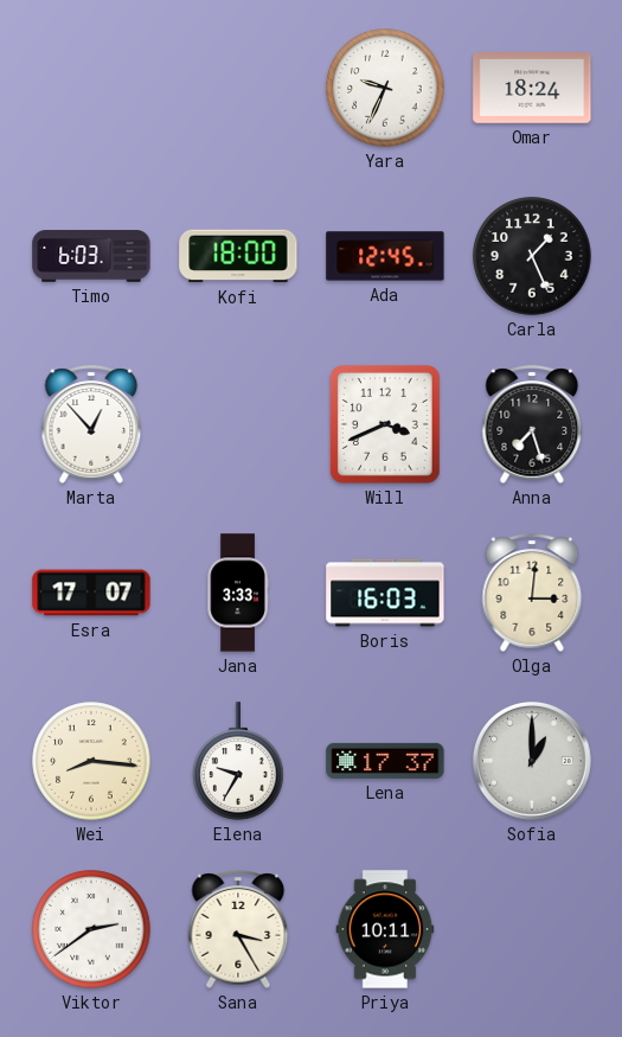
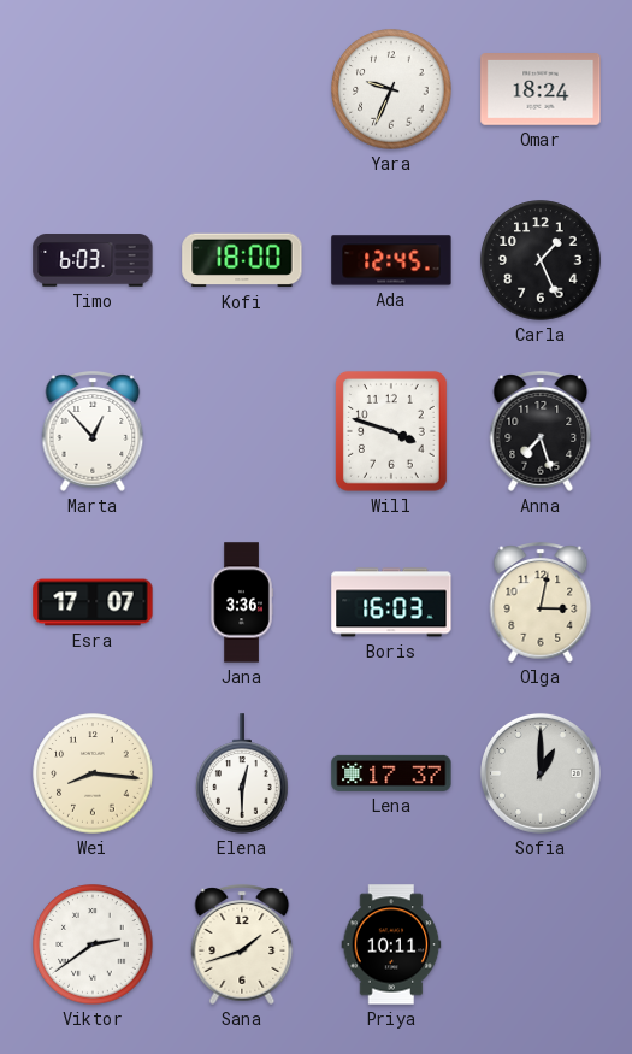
Will: 3:41 -> 3:48 (391, 431)
Jana: 3:33 -> 3:36 (242, 602)
Olga: 3:01 -> 3:02 (541, 602)
Elena: 9:35 -> 12:30 (242, 773)
Sana: 3:25 -> 1:42 (242, 944)
